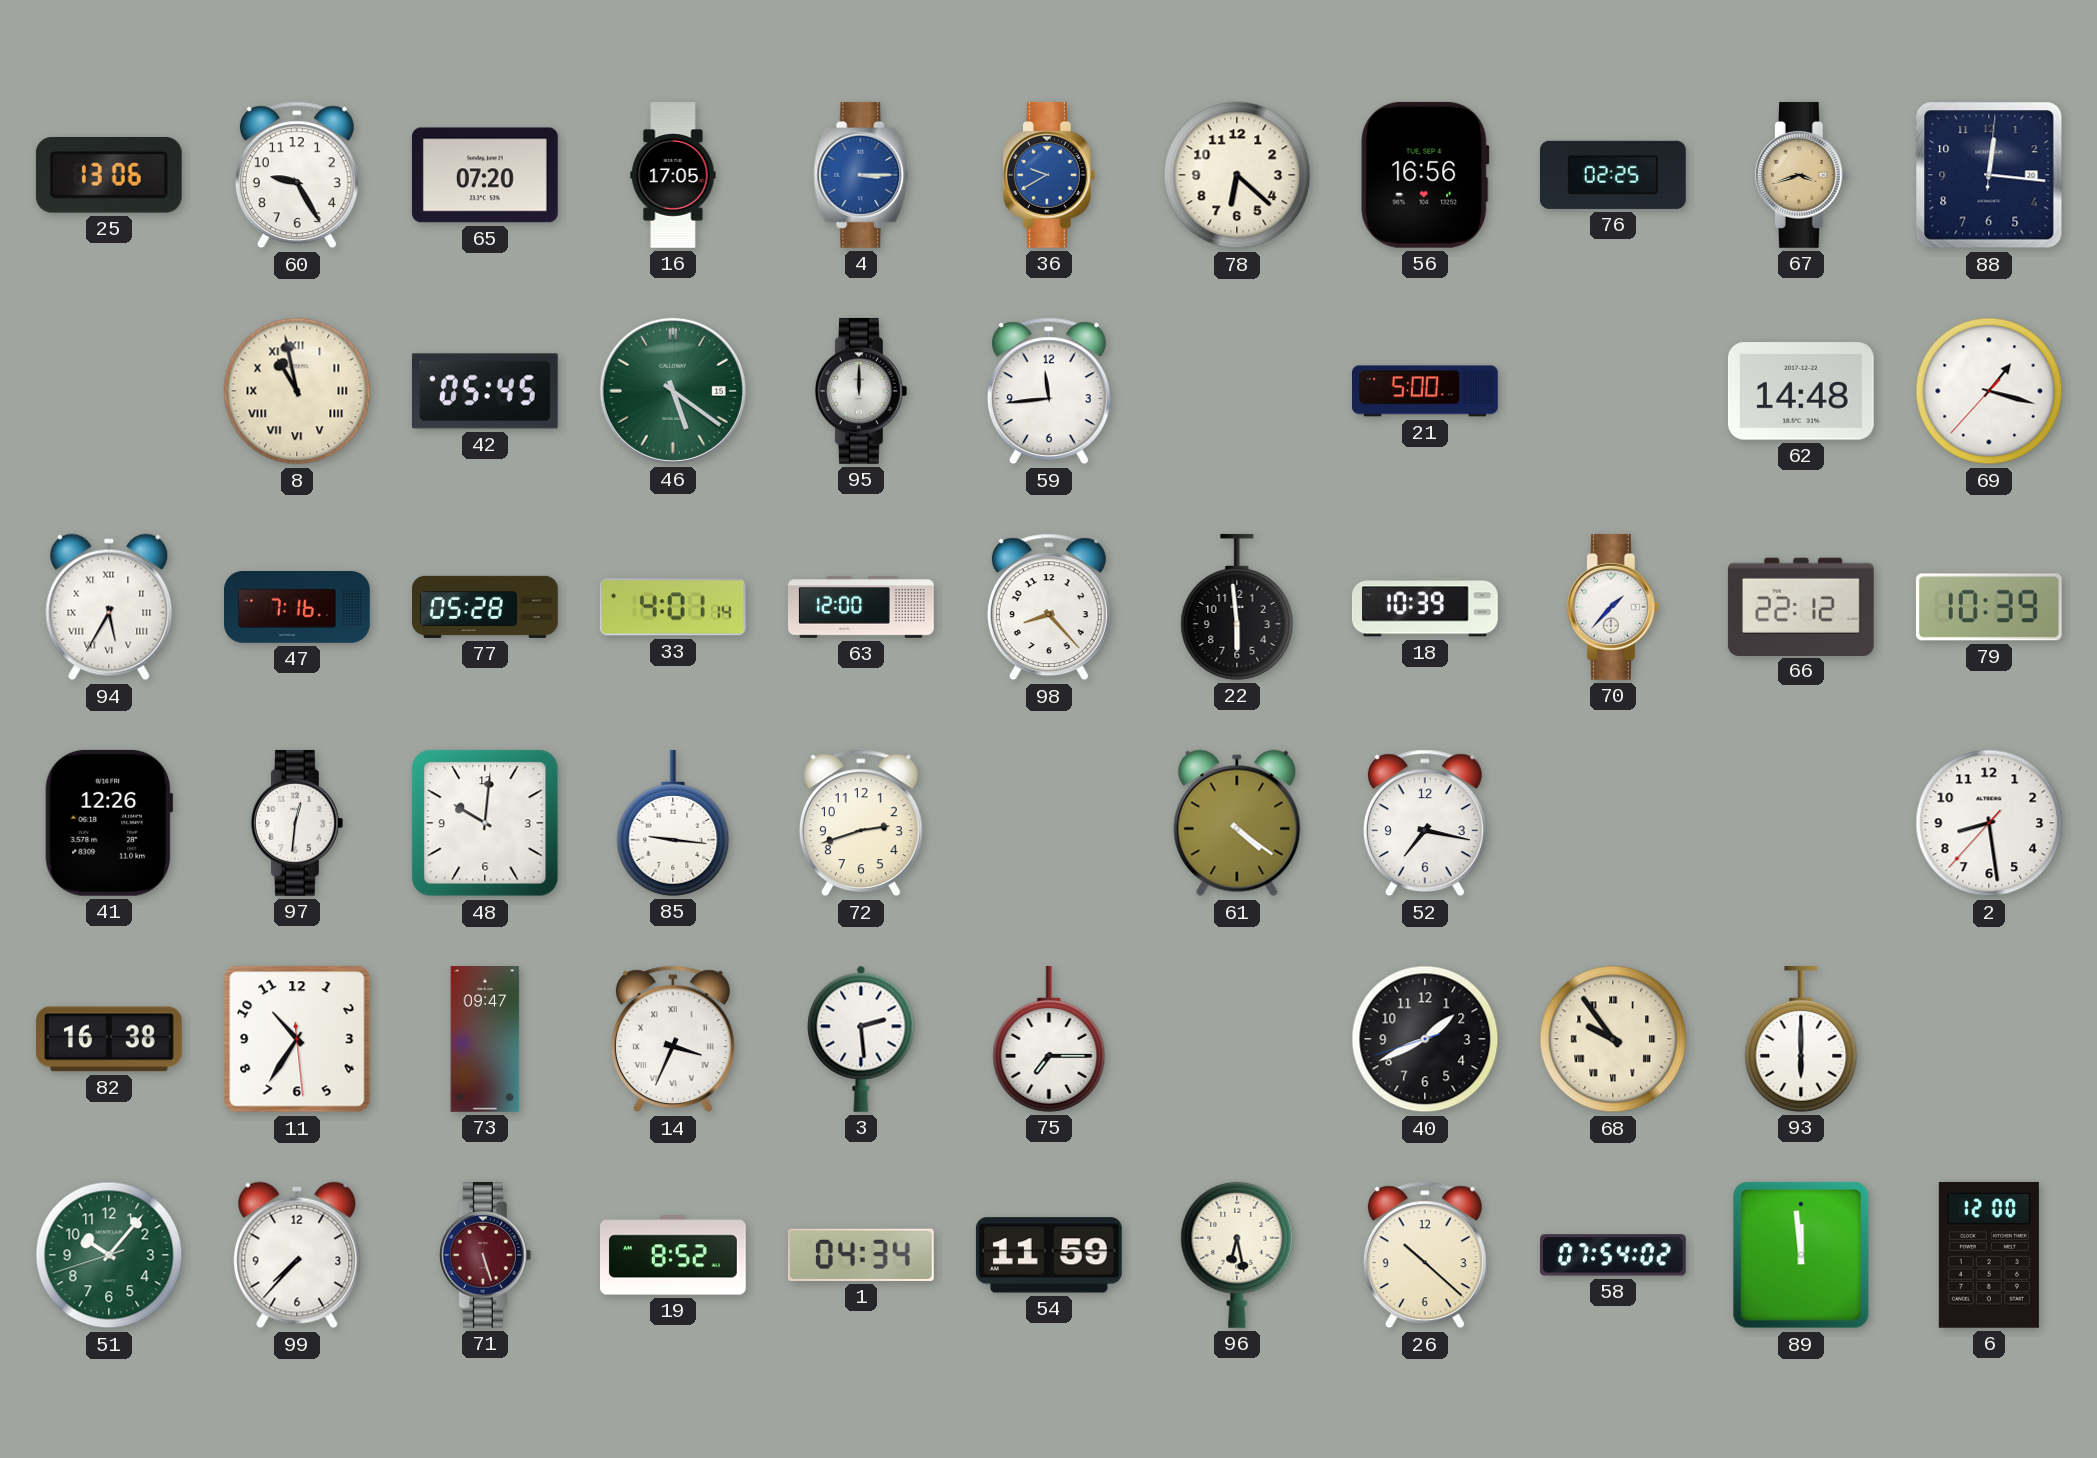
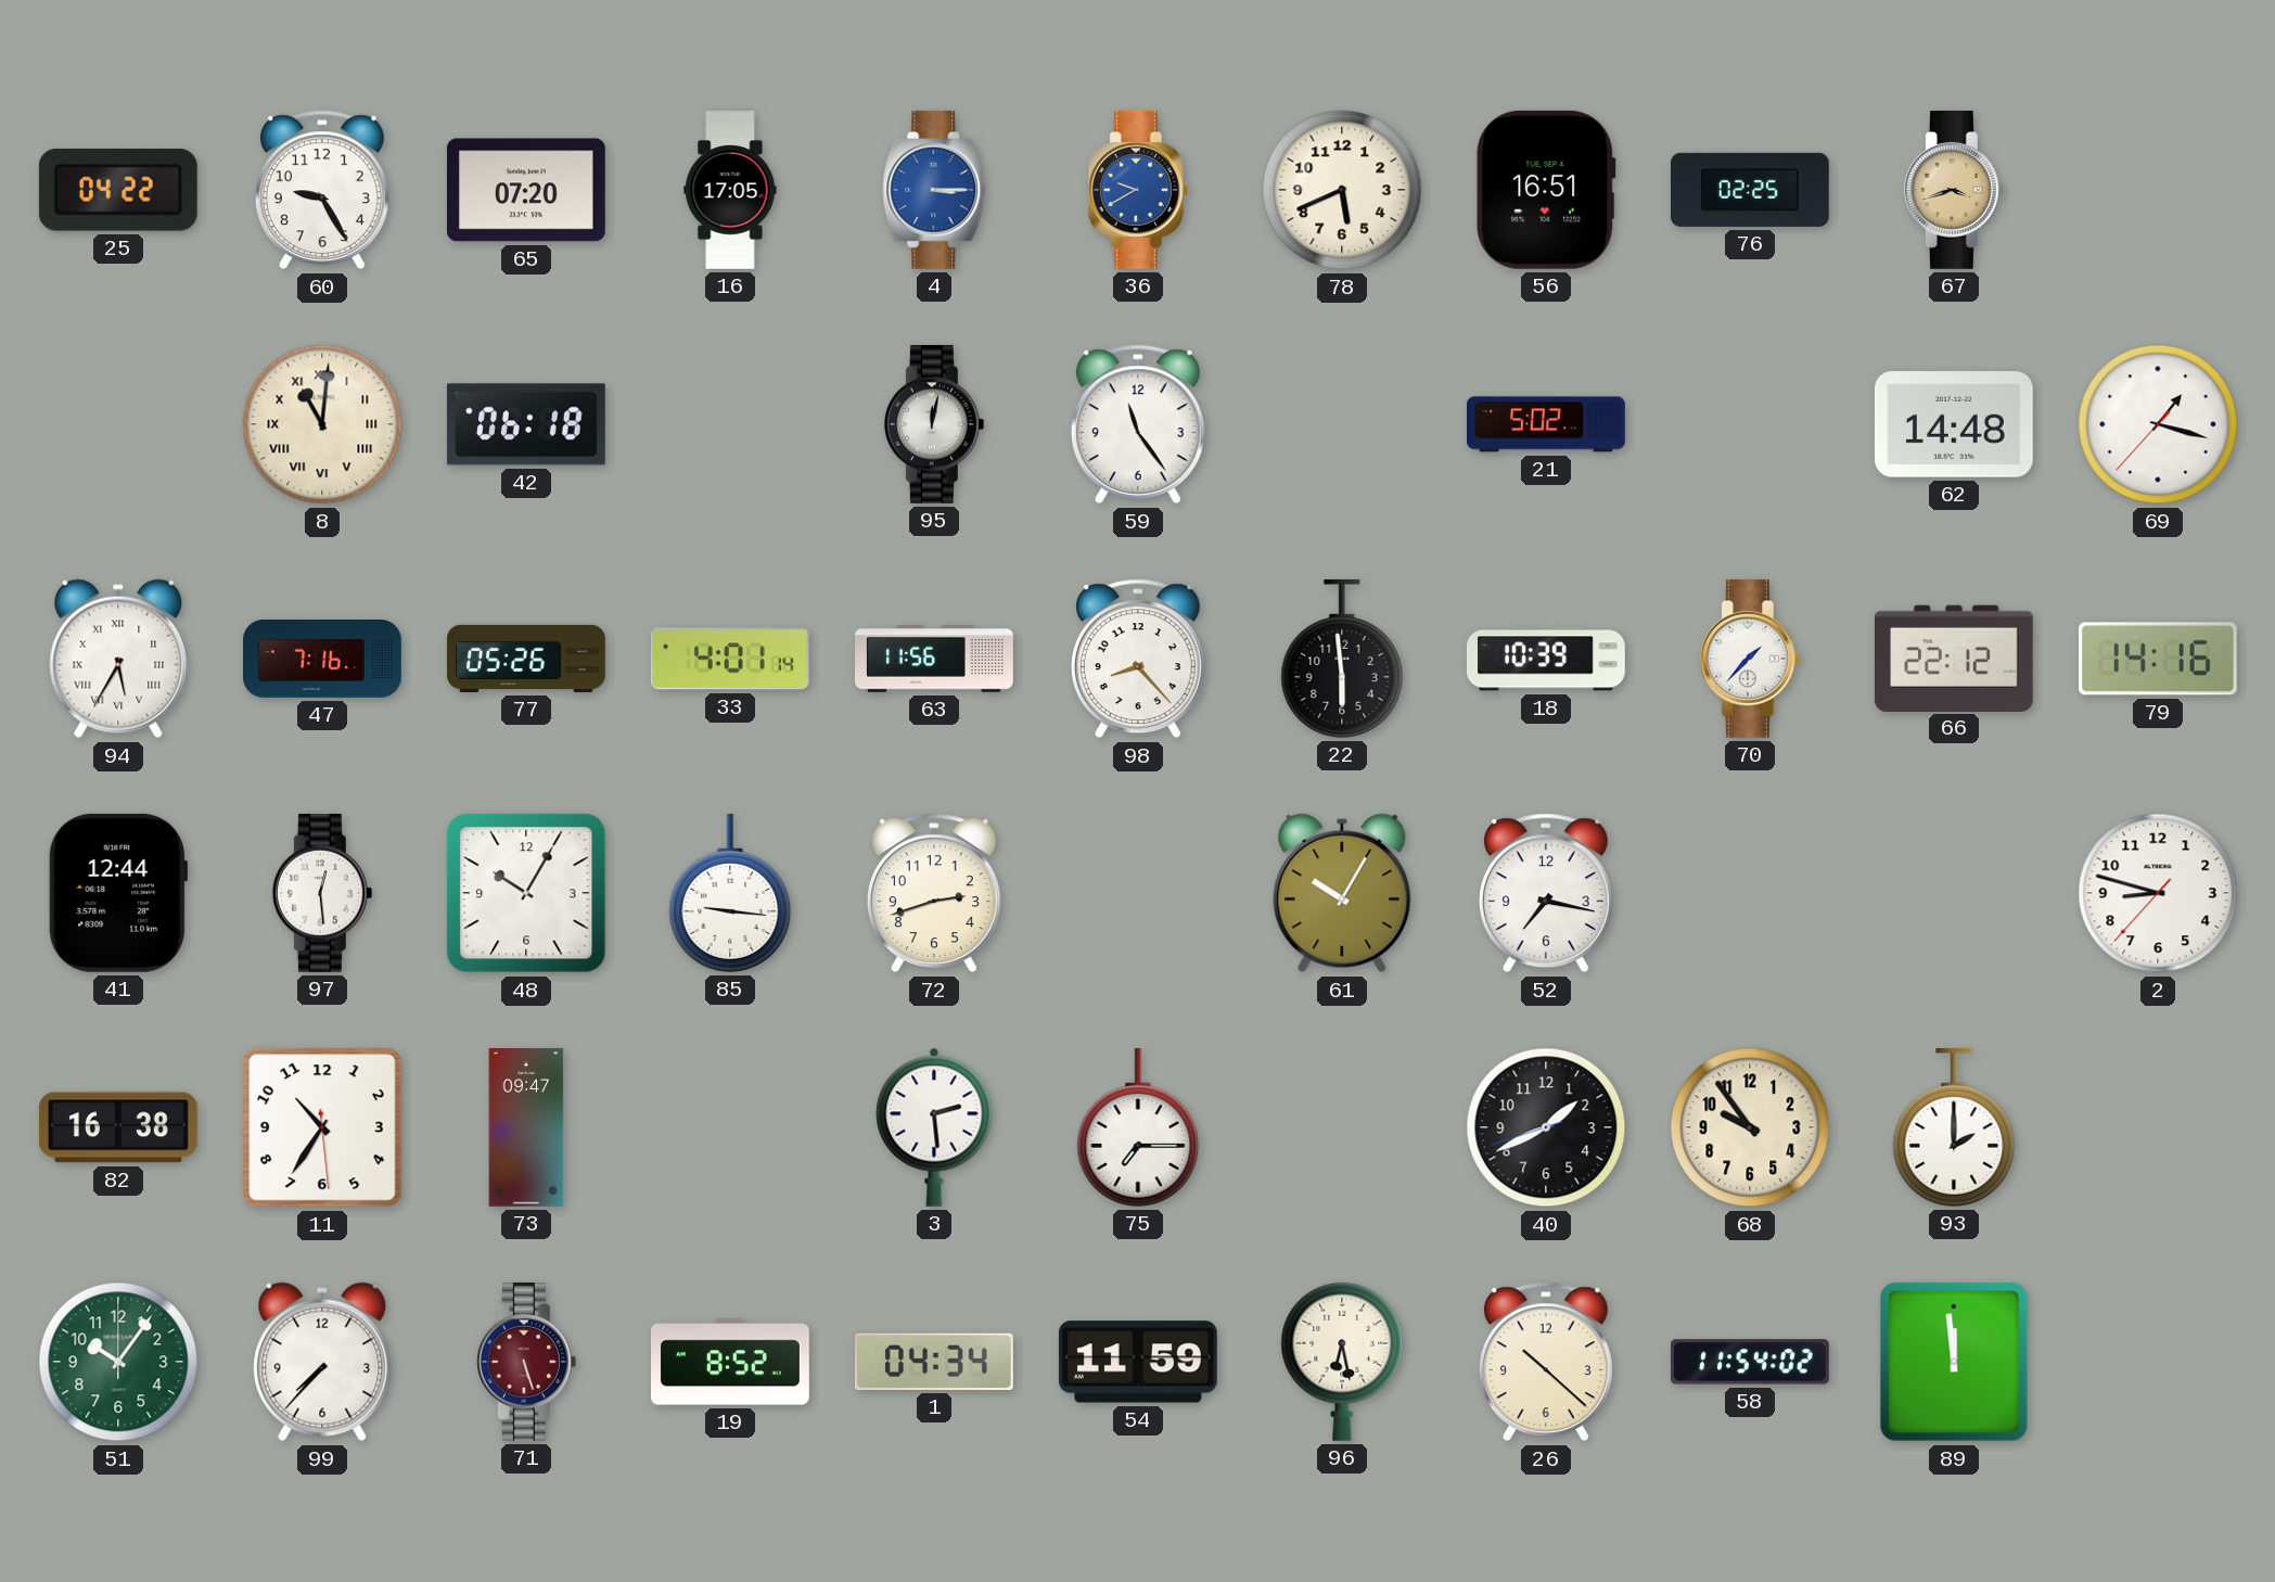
25: 13:06 -> 04:22 (118, 190)
78: 6:22 -> 5:41 (1342, 190)
56: 16:56 -> 16:51 (1546, 190)
88: 12:16 -> none (1989, 175)
8: 10:58 -> 11:01 (322, 424)
42: 05:45 -> 06:18 (526, 424)
46: 5:21 -> none (673, 391)
95: 12:00 -> 12:02 (934, 424)
59: 11:44 -> 11:24 (1138, 424)
21: 5:00 -> 5:02 (1547, 424)
77: 05:28 -> 05:26 (527, 659)
63: 12:00 -> 11:56 (935, 659)
79: 10:39 -> 14:16 (2158, 659)
41: 12:26 -> 12:44 (118, 893)
97: 12:31 -> 12:29 (322, 893)
48: 10:01 -> 10:05 (526, 893)
61: 4:21 -> 10:05 (1342, 893)
2: 8:28 -> 8:47 (2158, 893)
14: 3:34 -> none (673, 1039)
68 numerals: Roman -> Arabic (1750, 1127)
93: 6:00 -> 2:00 (1954, 1127)
51: 10:06:42 -> 10:06:00 (118, 1362)
58: 07:54 -> 11:54 (1751, 1362)
6: 12:00 -> none (1989, 1255)
